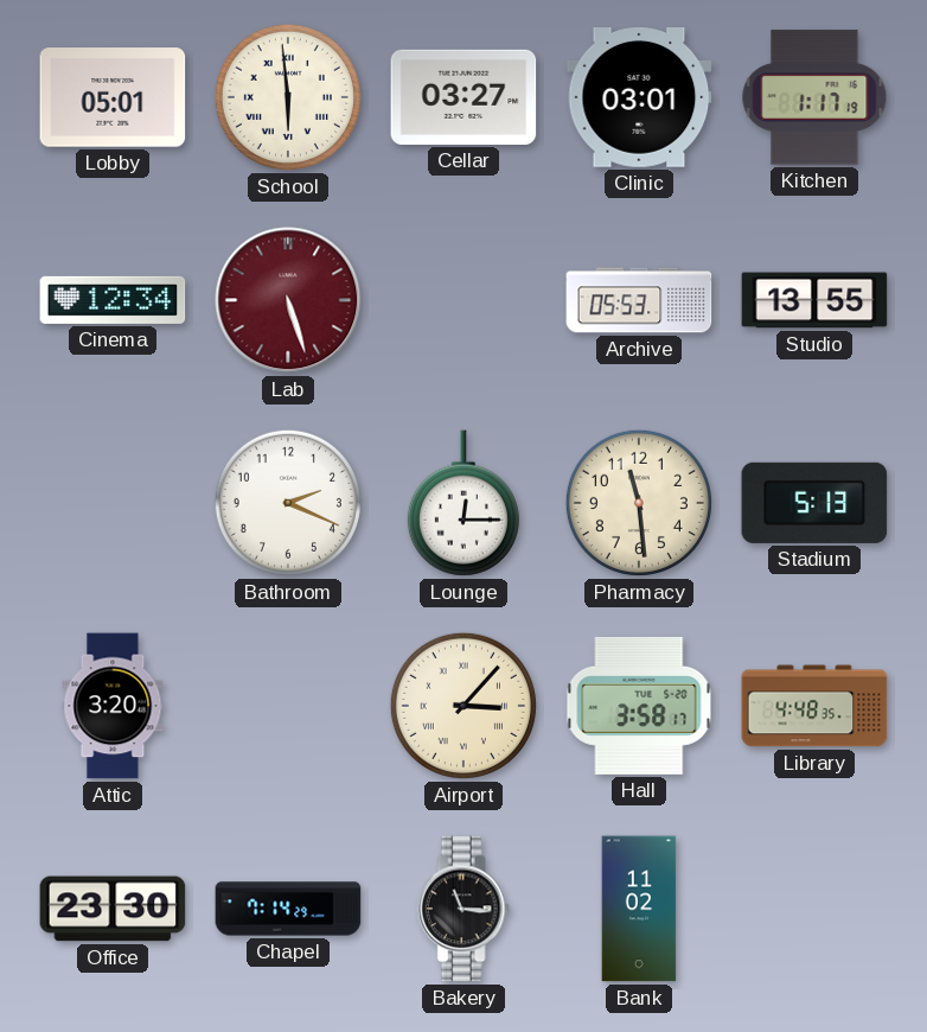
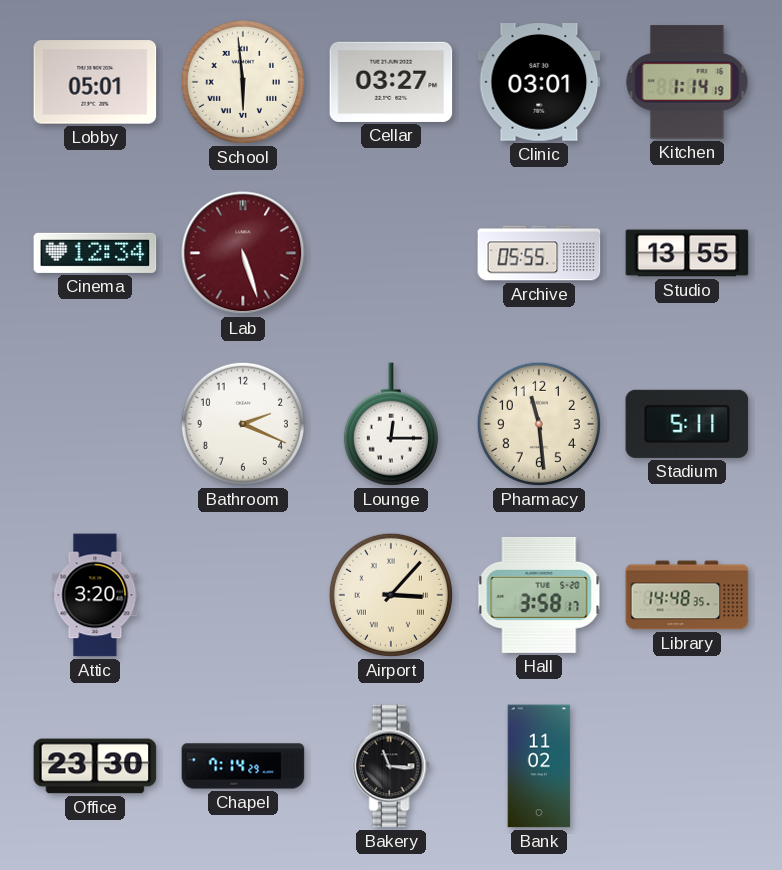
Kitchen: 1:17 -> 1:14 (687, 82)
Archive: 05:53 -> 05:55 (539, 253)
Stadium: 5:13 -> 5:11 (687, 424)
Library: 4:48 -> 14:48 (687, 595)
